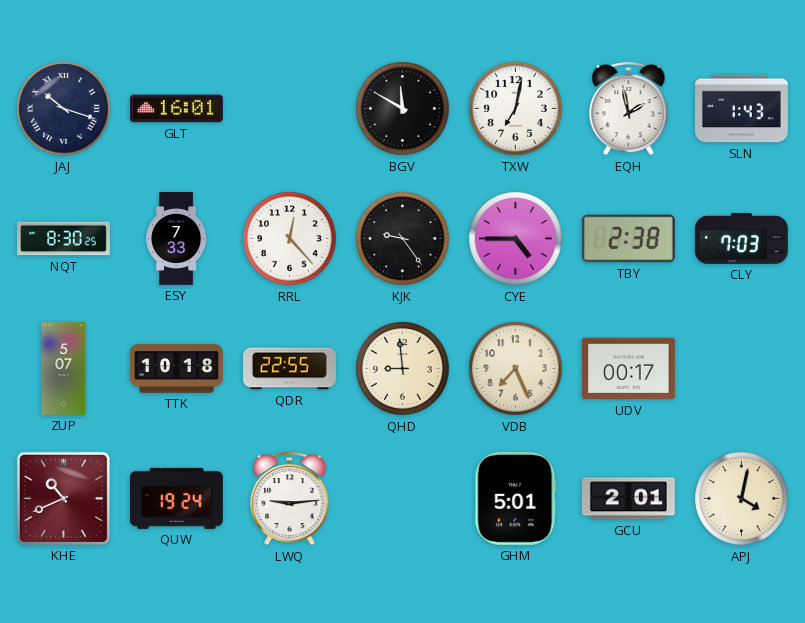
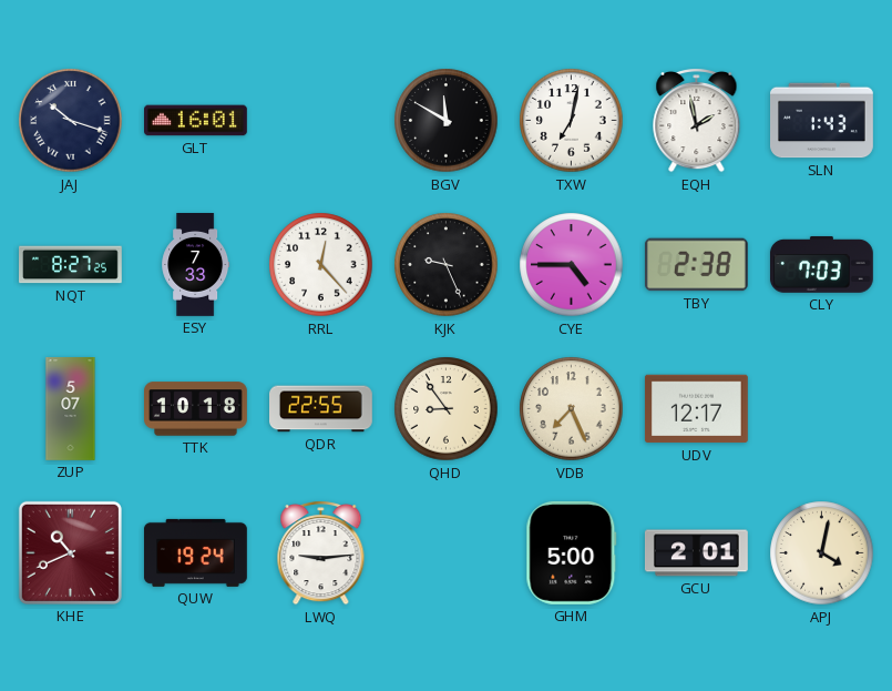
NQT: 8:30 -> 8:27 (71, 265)
KJK: 9:24 -> 9:26 (447, 265)
QHD: 8:59 -> 8:54 (447, 409)
UDV: 00:17 -> 12:17 (696, 409)
GHM: 5:01 -> 5:00 (572, 552)
